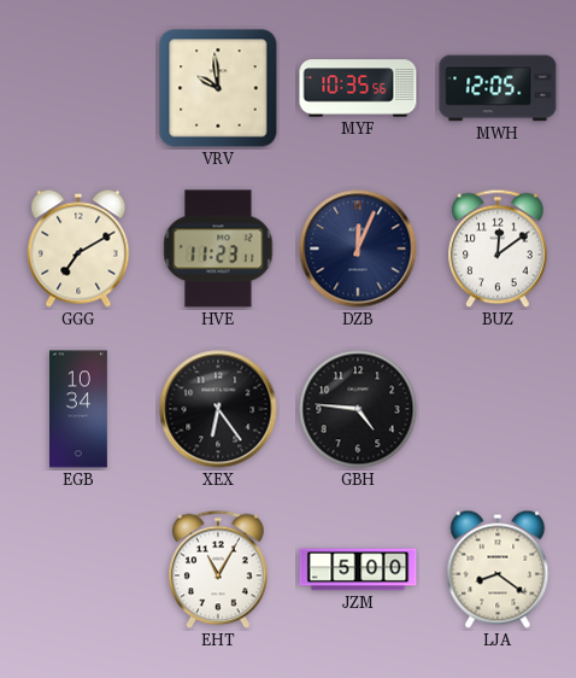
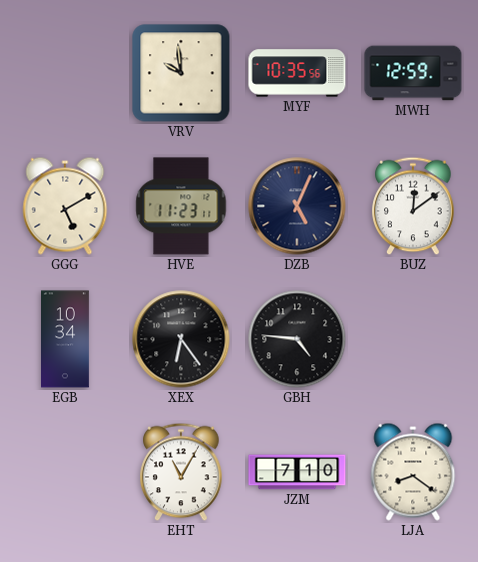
MWH: 12:05 -> 12:59 (413, 73)
GGG: 7:10 -> 5:10 (65, 206)
DZB: 12:04 -> 5:04 (297, 206)
JZM: 5:00 -> 7:10 (297, 472)
